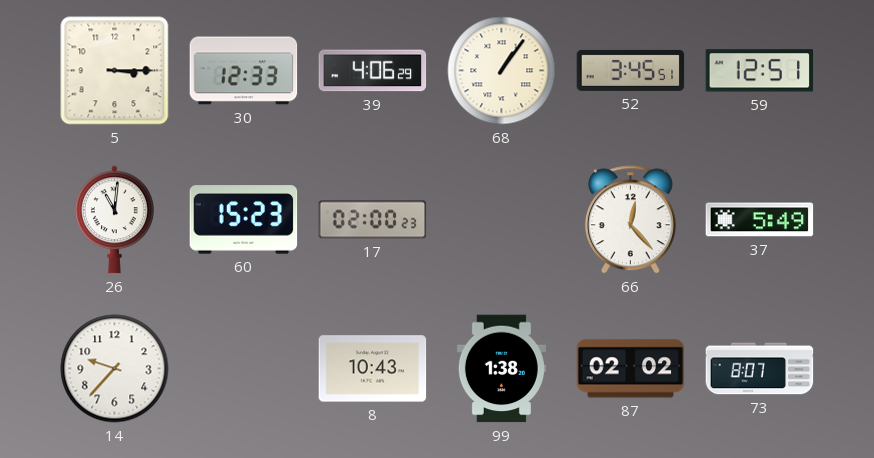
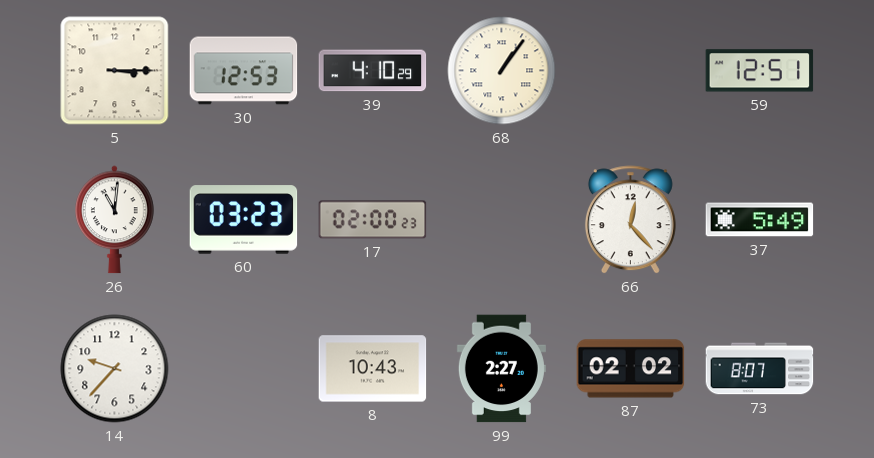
30: 12:33 -> 12:53 (244, 71)
39: 4:06 -> 4:10 (373, 71)
52: 3:45 -> none (631, 70)
60: 15:23 -> 03:23 (244, 220)
99: 1:38 -> 2:27 (501, 369)
